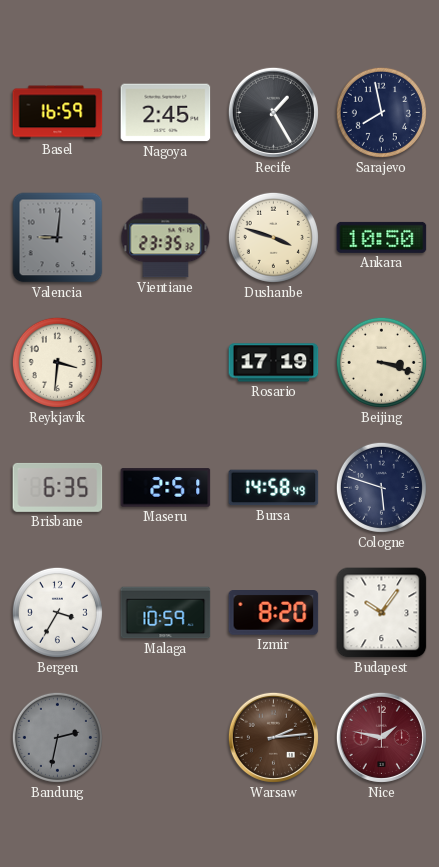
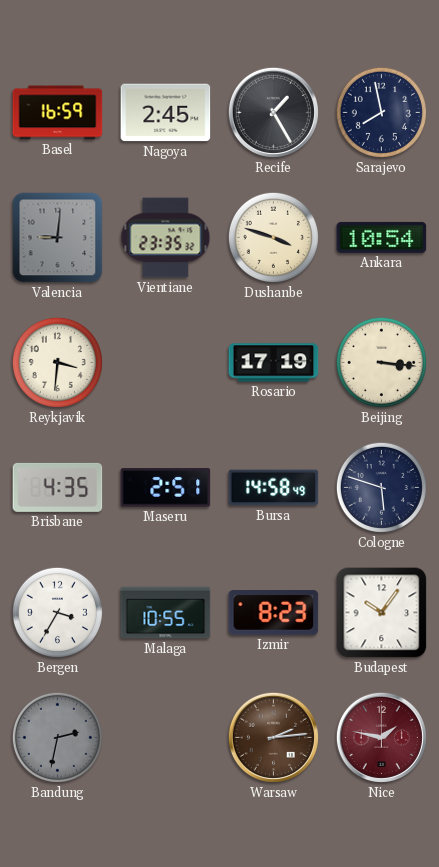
Ankara: 10:50 -> 10:54 (382, 237)
Beijing: 3:18 -> 3:16 (381, 362)
Brisbane: 6:35 -> 4:35 (58, 487)
Malaga: 10:59 -> 10:55 (166, 613)
Izmir: 8:20 -> 8:23 (274, 613)
